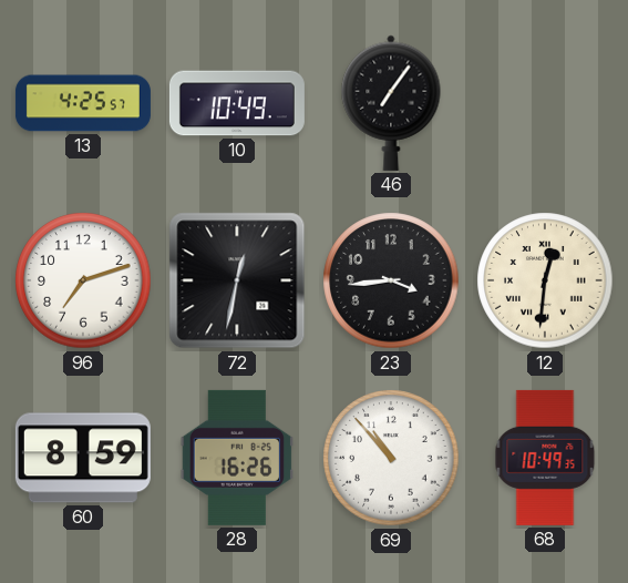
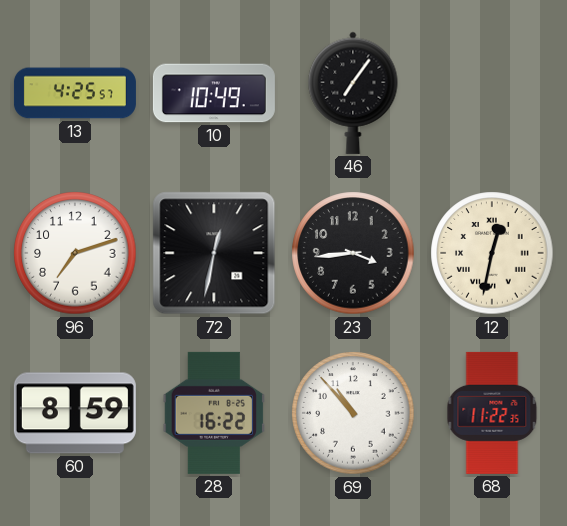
12: 12:31 -> 12:32 (492, 253)
28: 16:26 -> 16:22 (214, 413)
68: 10:49 -> 11:22 (492, 413)
